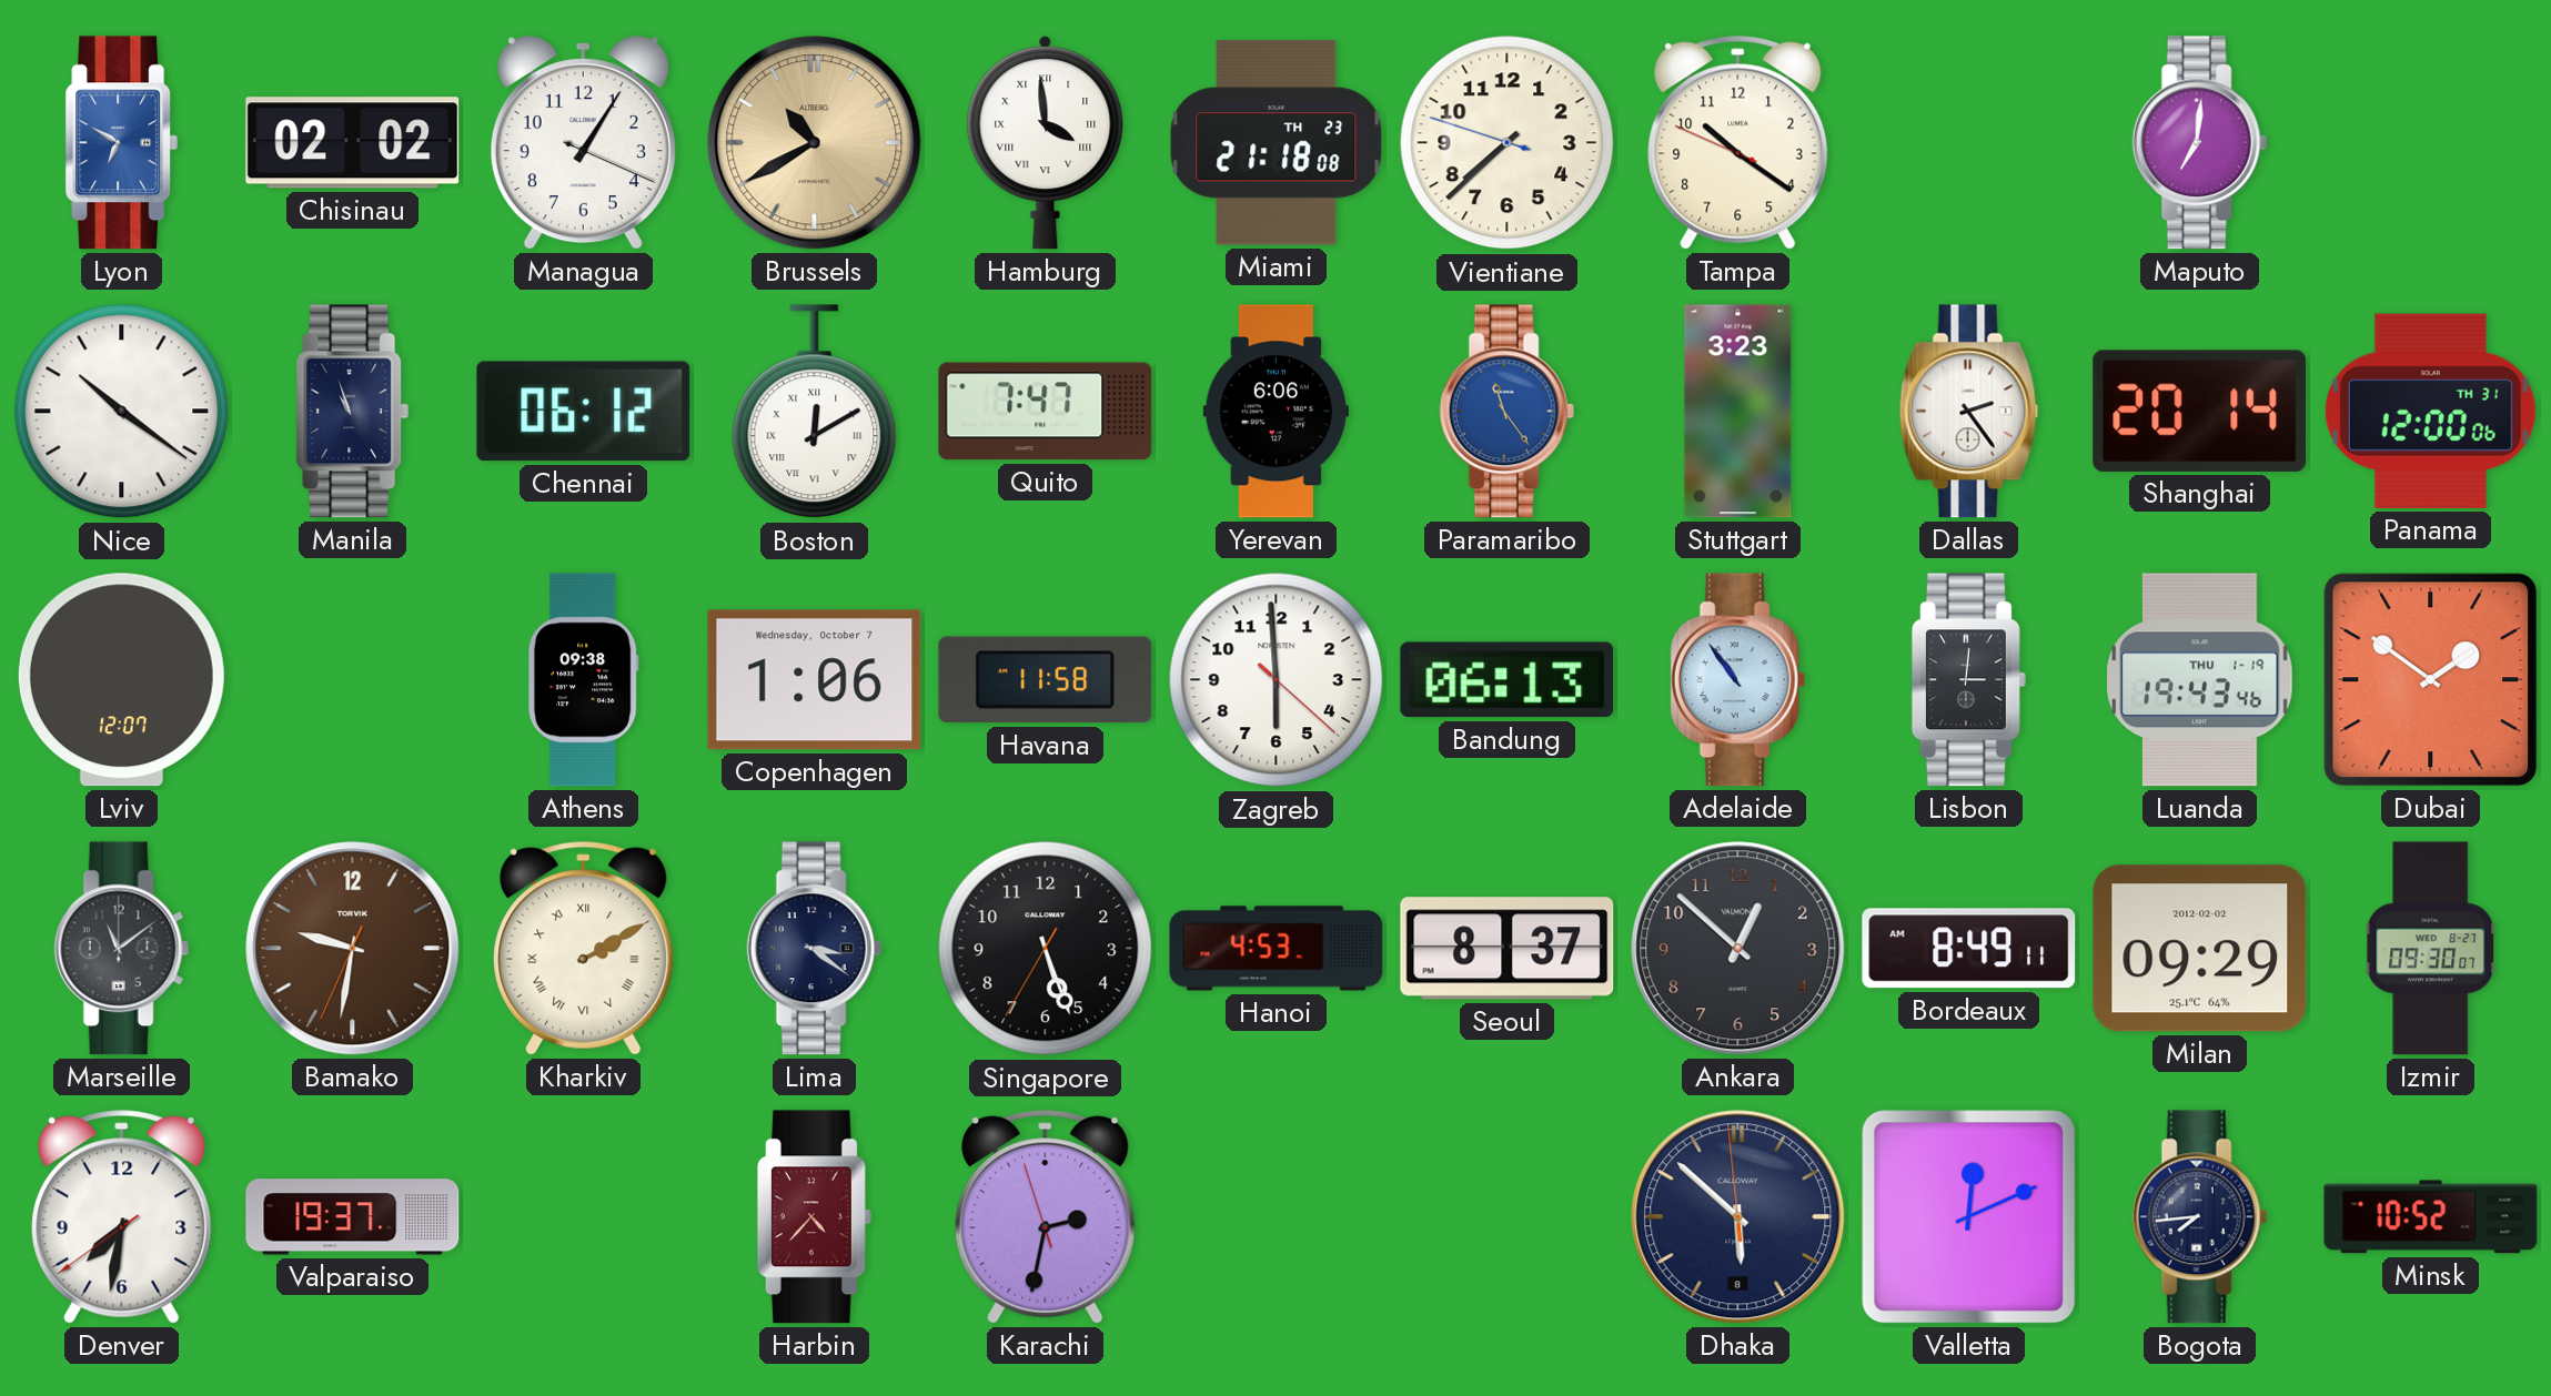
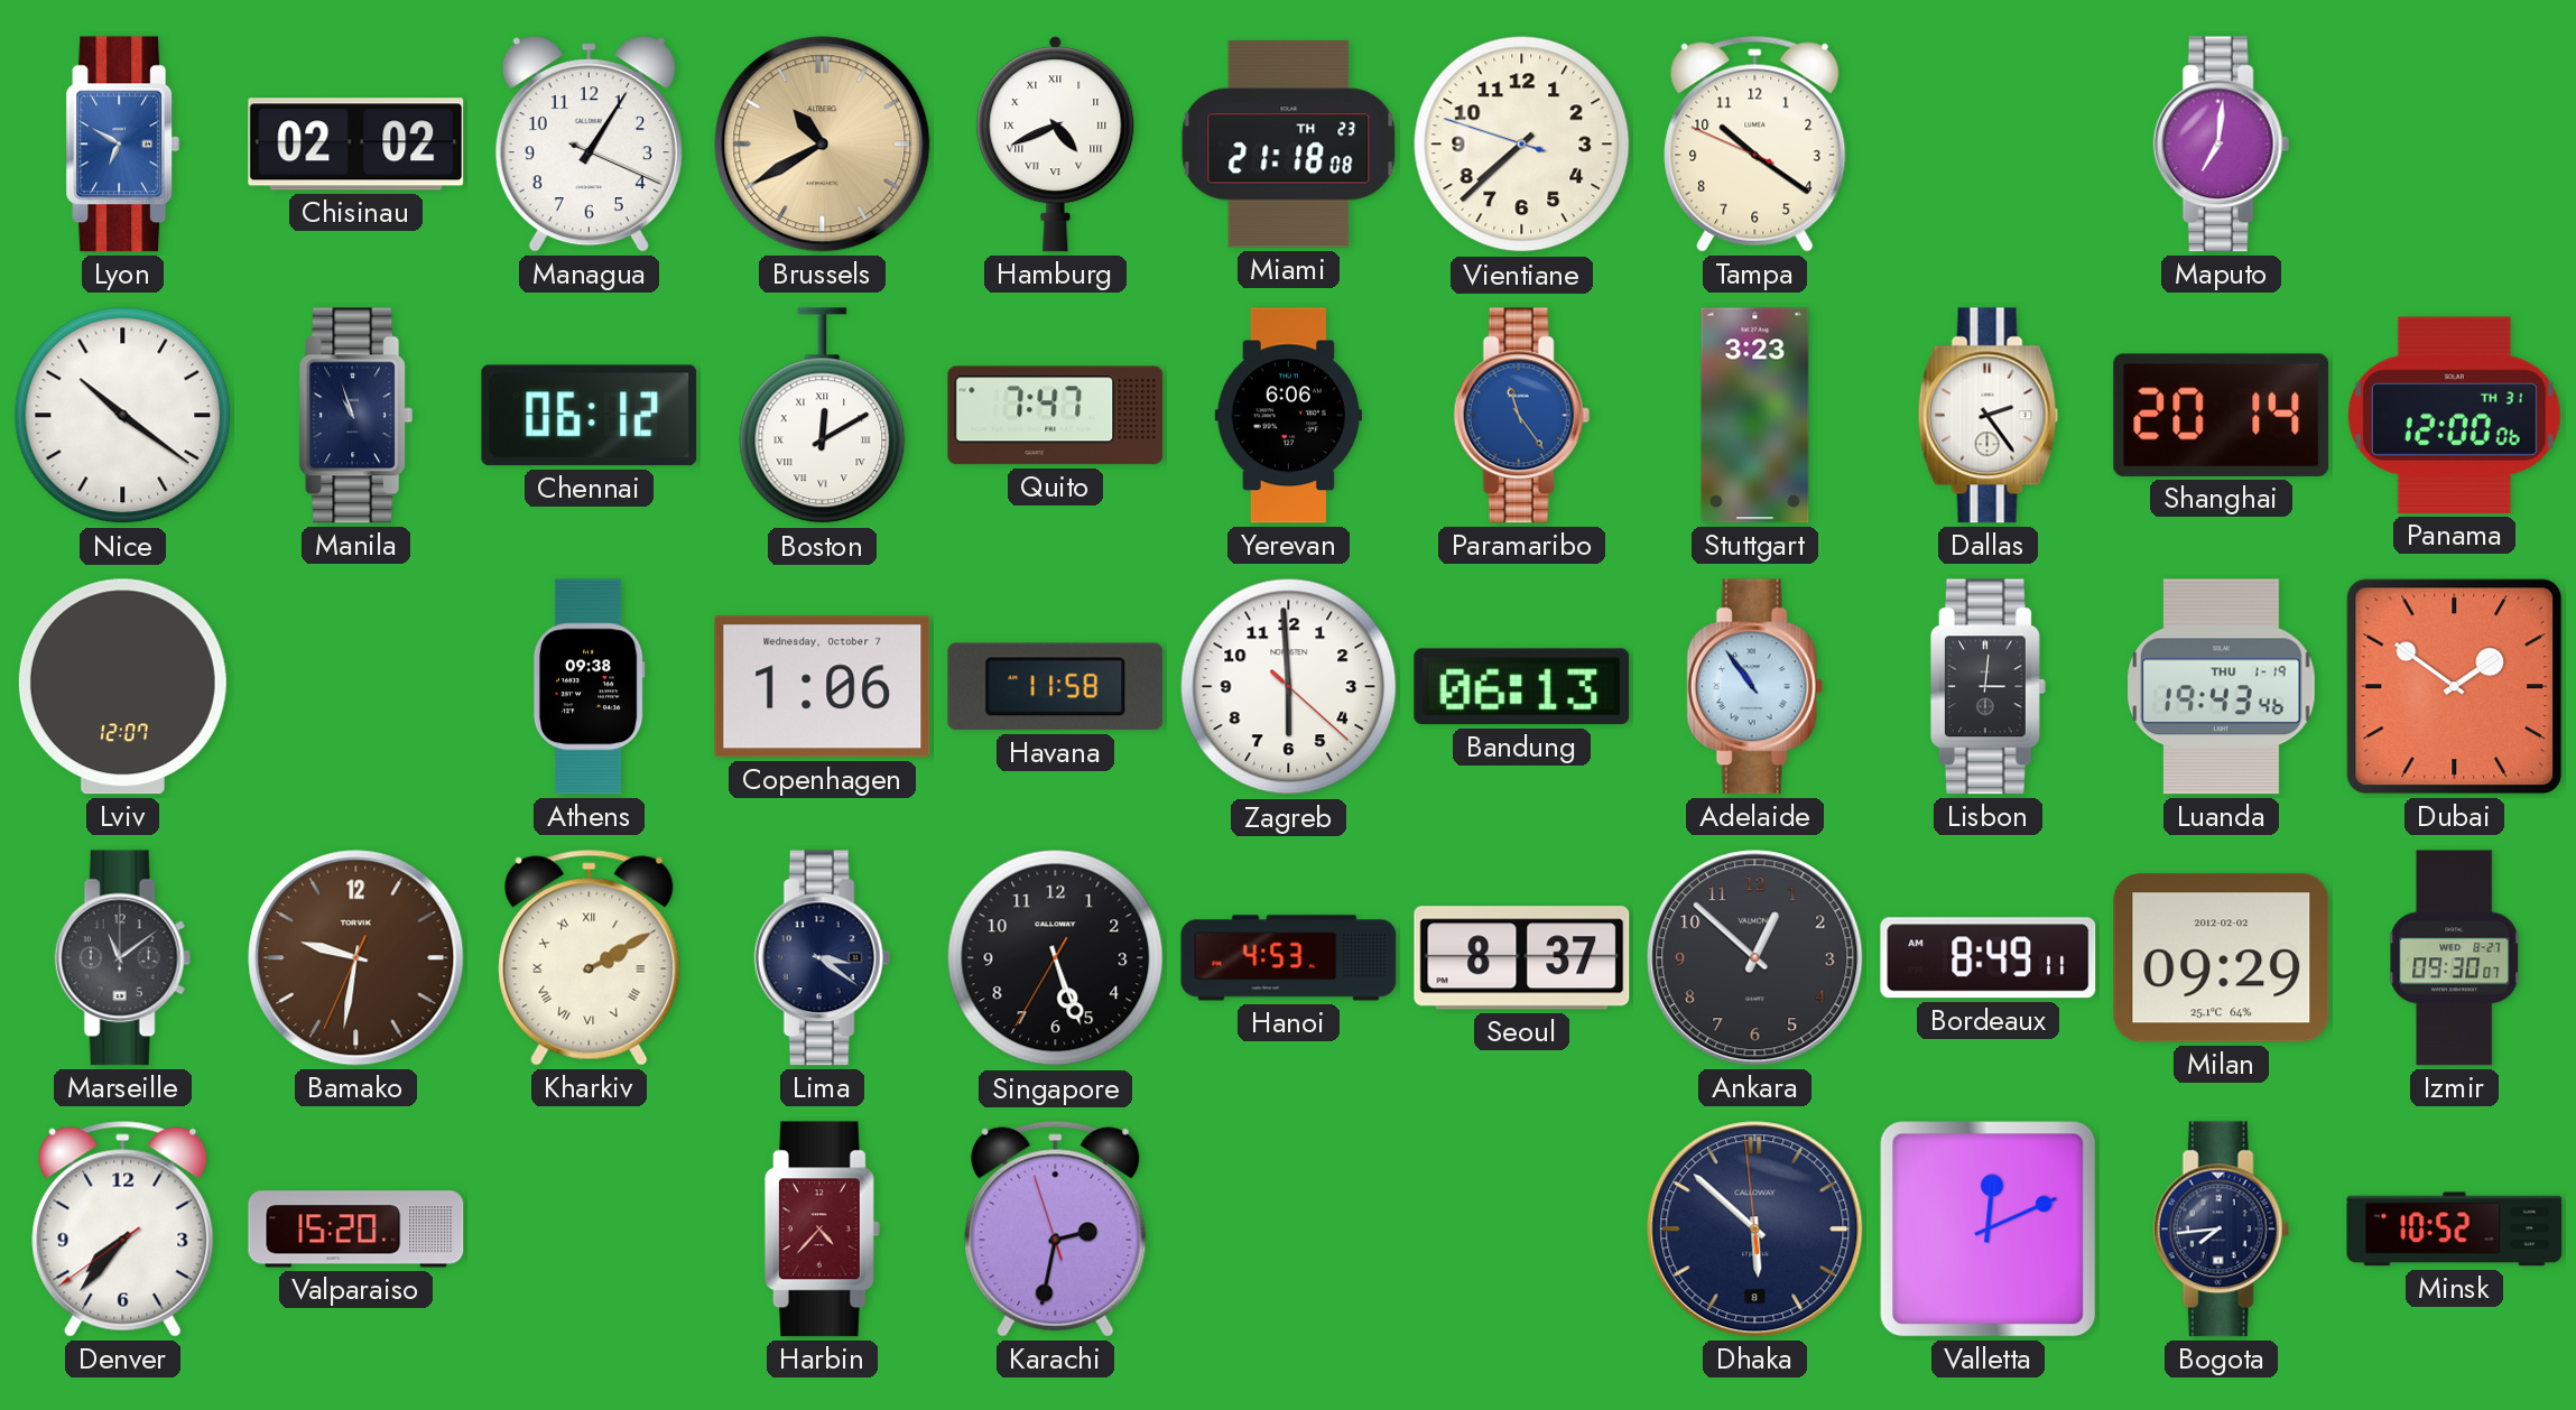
Hamburg: 3:59 -> 4:41 (1056, 145)
Denver: 7:31 -> 7:36 (123, 1228)
Valparaiso: 19:37 -> 15:20 (356, 1230)
